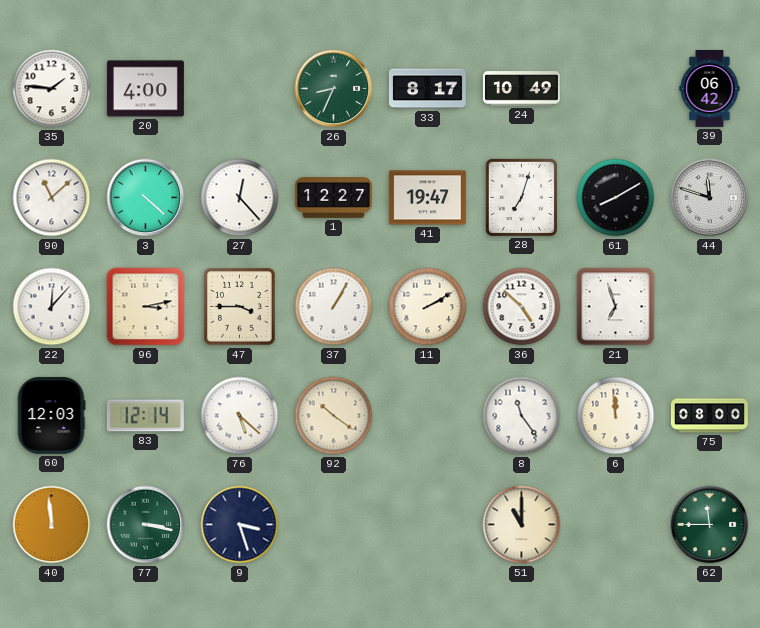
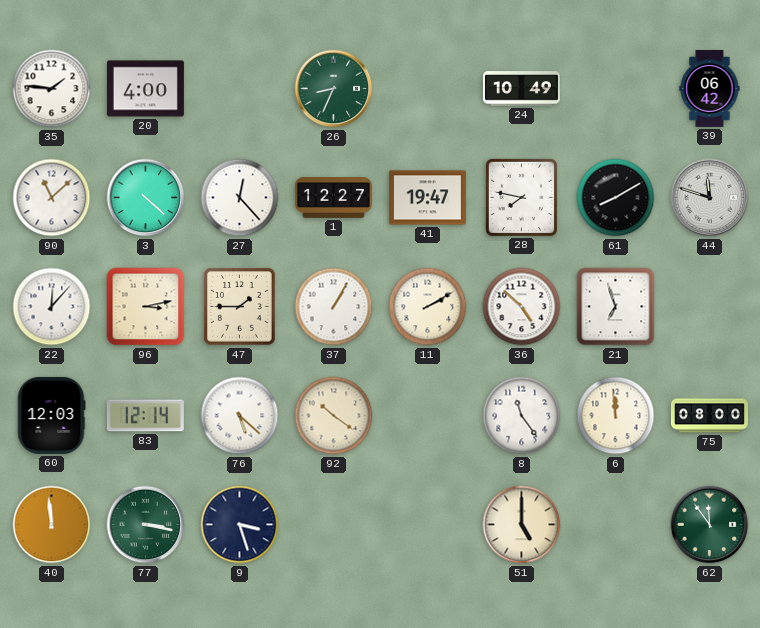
33: 8:17 -> none (427, 89)
28: 7:03 -> 7:47 (521, 197)
47: 3:45 -> 1:45 (240, 307)
51: 11:00 -> 5:00 (522, 525)
62: 11:45 -> 11:54 (710, 525)
